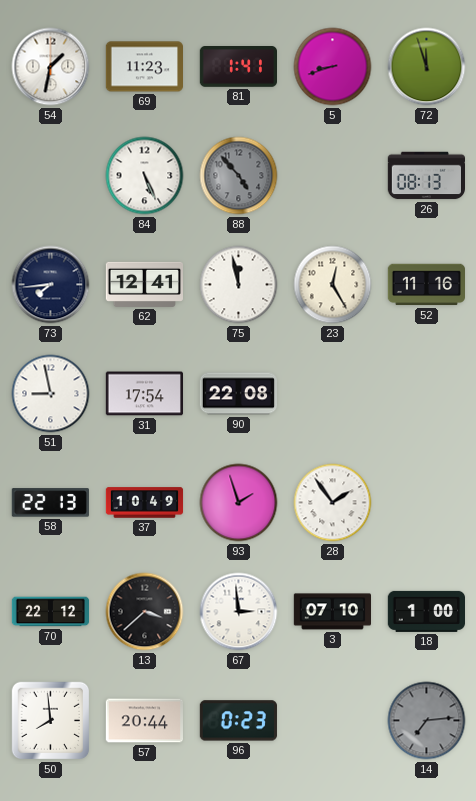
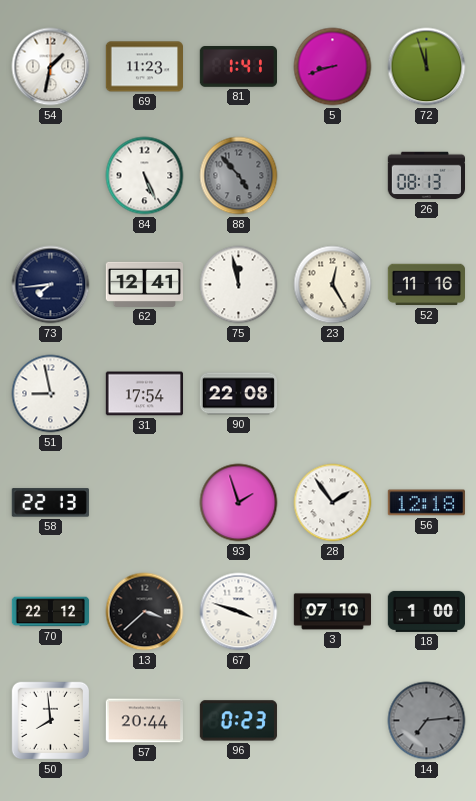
37: 10:49 -> none (145, 503)
56: none -> 12:18 (426, 503)
67: 2:59 -> 3:48 (239, 612)
